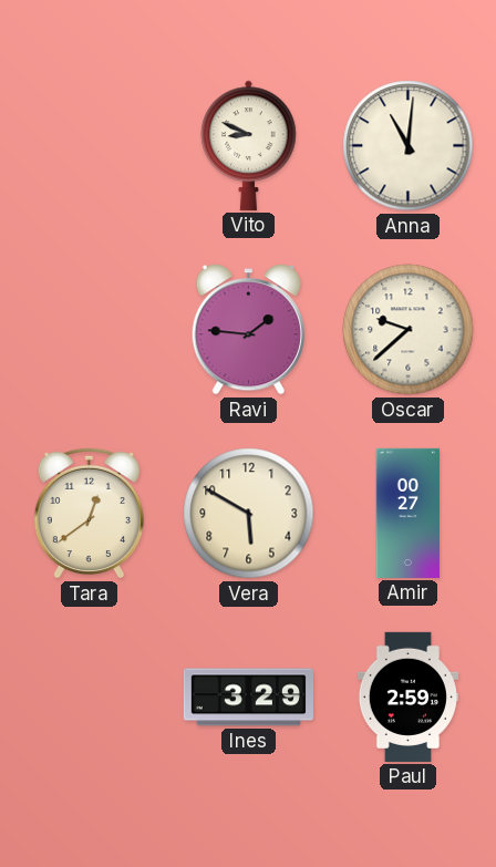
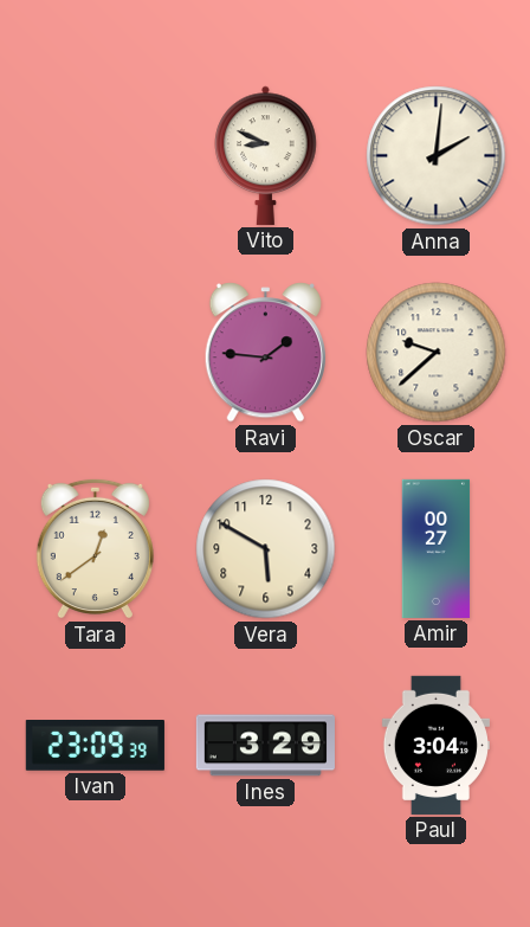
Anna: 11:01 -> 2:01 (437, 156)
Ivan: none -> 23:09 (95, 746)
Paul: 2:59 -> 3:04 (435, 745)
